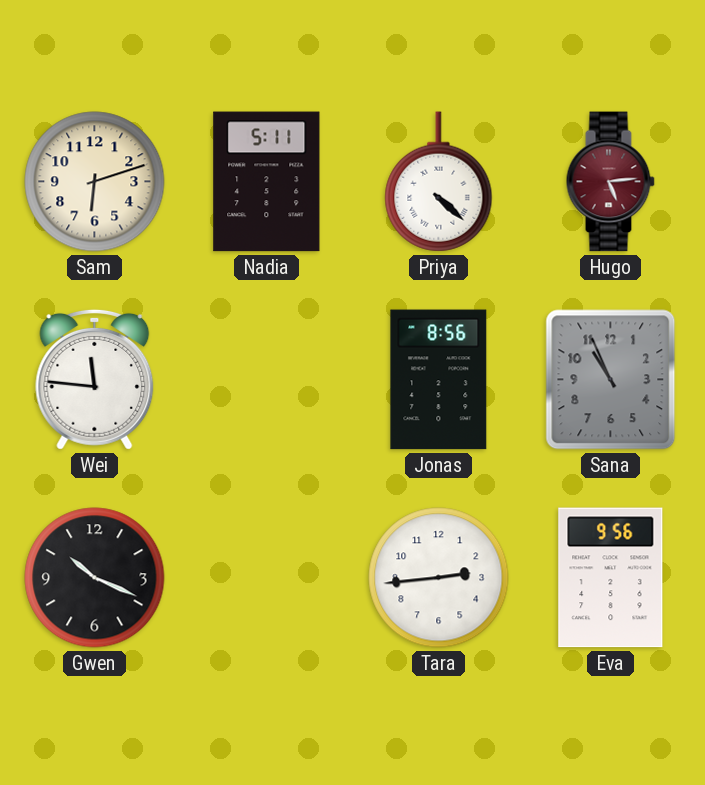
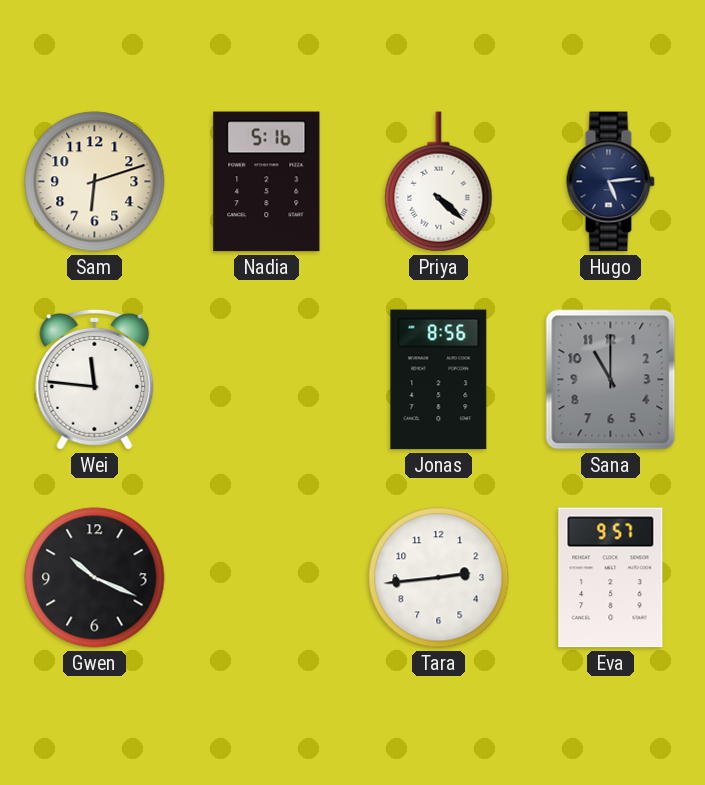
Nadia: 5:11 -> 5:16 (267, 182)
Hugo dial: burgundy -> navy (610, 182)
Sana: 10:56 -> 11:00 (611, 380)
Eva: 9:56 -> 9:57 (611, 578)
